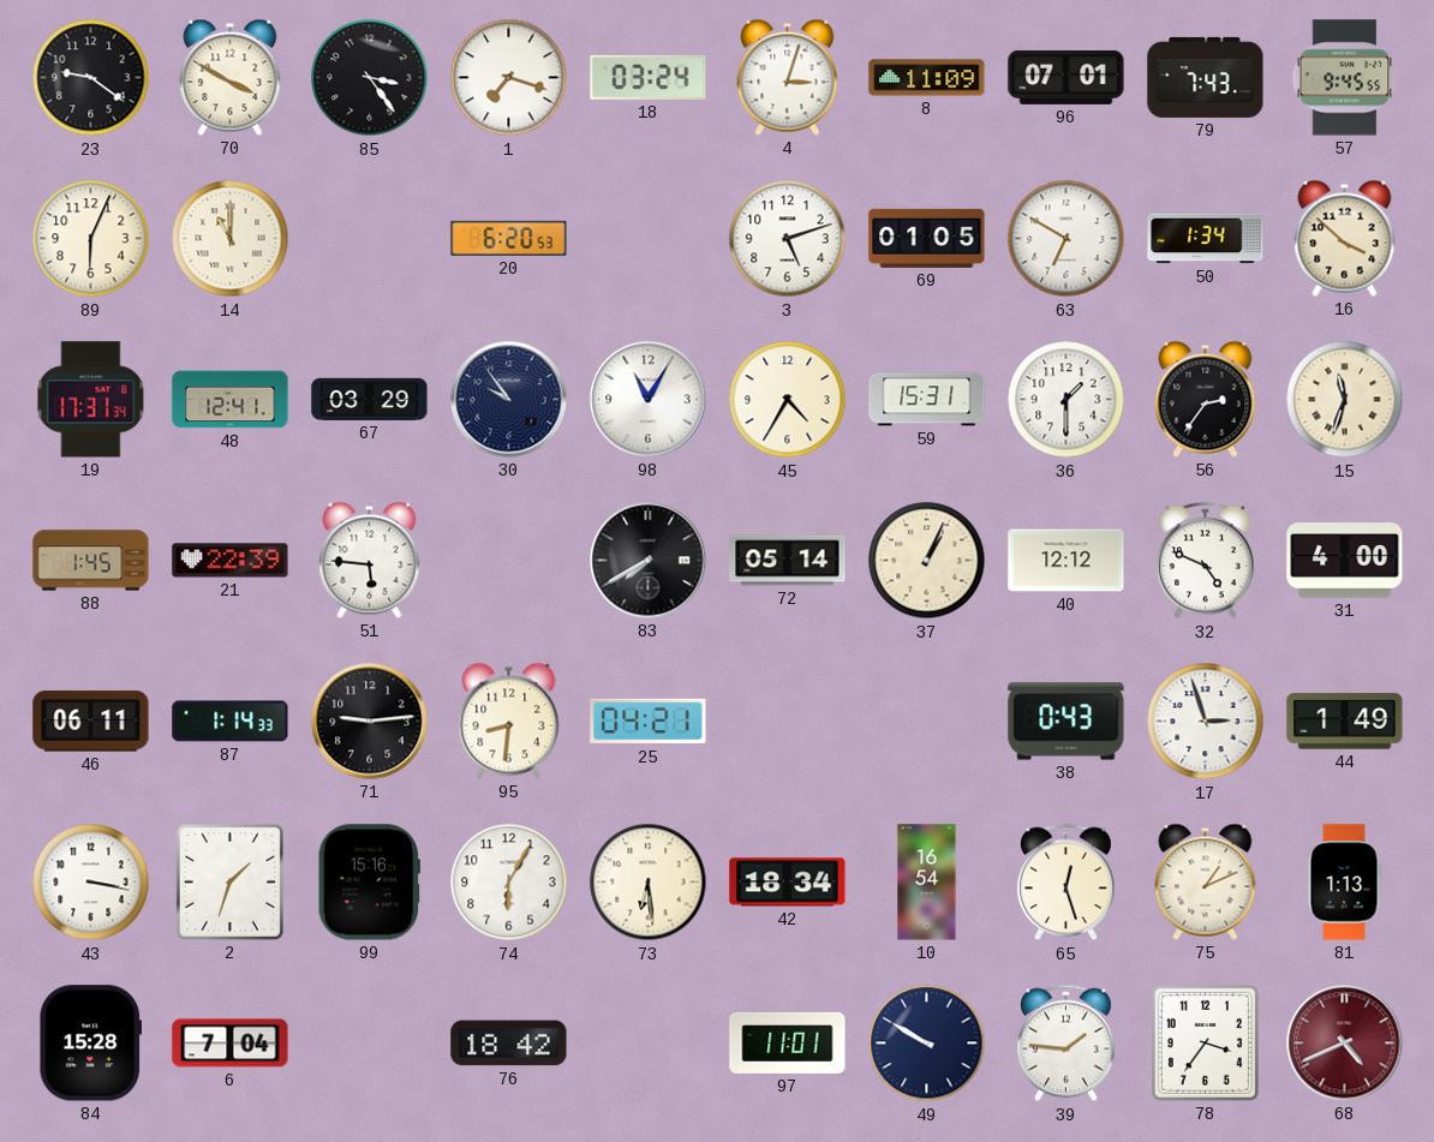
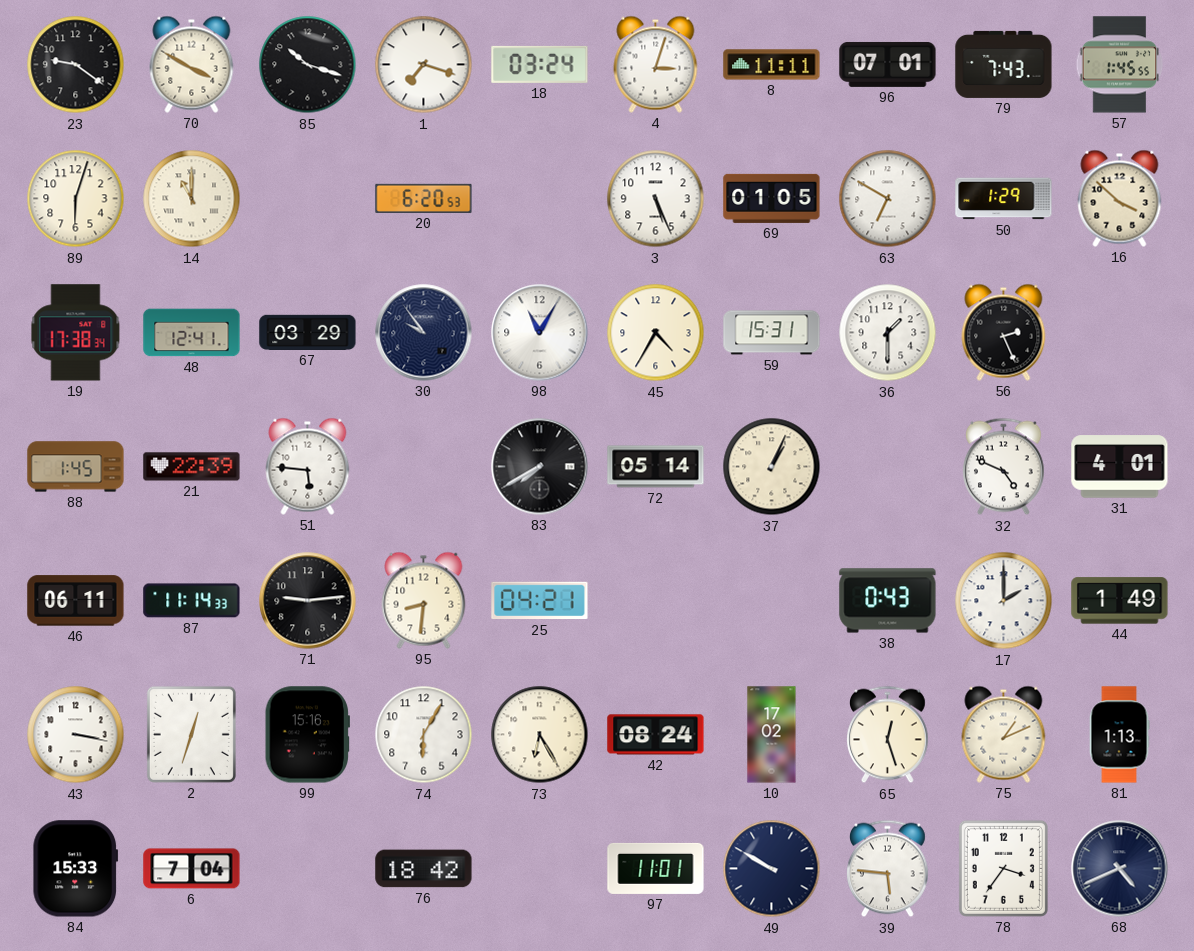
85: 3:24 -> 10:18 (308, 65)
8: 11:09 -> 11:11 (772, 65)
57: 9:45 -> 1:45 (1120, 65)
89: 6:04 -> 6:03 (76, 199)
3: 5:12 -> 5:26 (656, 199)
50: 1:34 -> 1:29 (1004, 199)
19: 17:31 -> 17:38 (76, 333)
56: 2:36 -> 2:26 (1004, 332)
15: 11:33 -> none (1345, 400)
40: 12:12 -> none (1066, 561)
31: 4:00 -> 4:01 (1120, 467)
87: 1:14 -> 11:14 (192, 601)
17: 2:57 -> 2:00 (1004, 601)
2: 1:33 -> 12:33 (191, 734)
73: 6:29 -> 6:25 (540, 735)
42: 18:34 -> 08:24 (656, 735)
10: 16:54 -> 17:02 (772, 735)
84: 15:28 -> 15:33 (76, 869)
39: 1:46 -> 5:46 (888, 869)
68 dial: burgundy -> navy (1120, 869)
